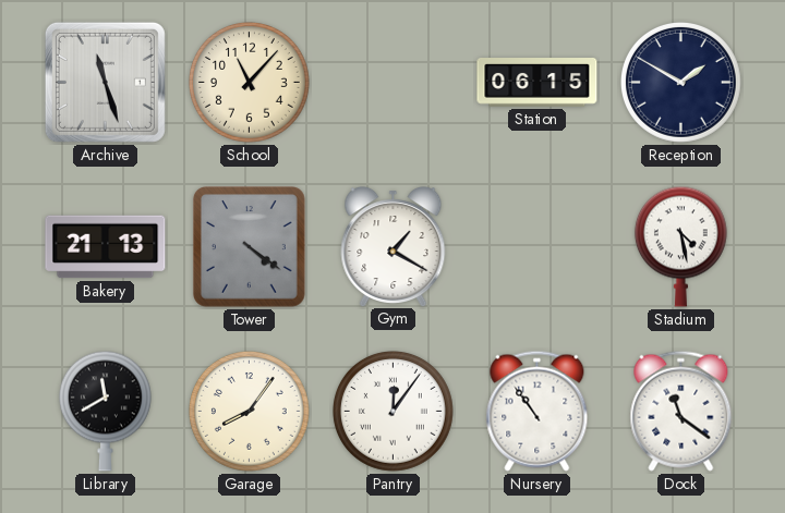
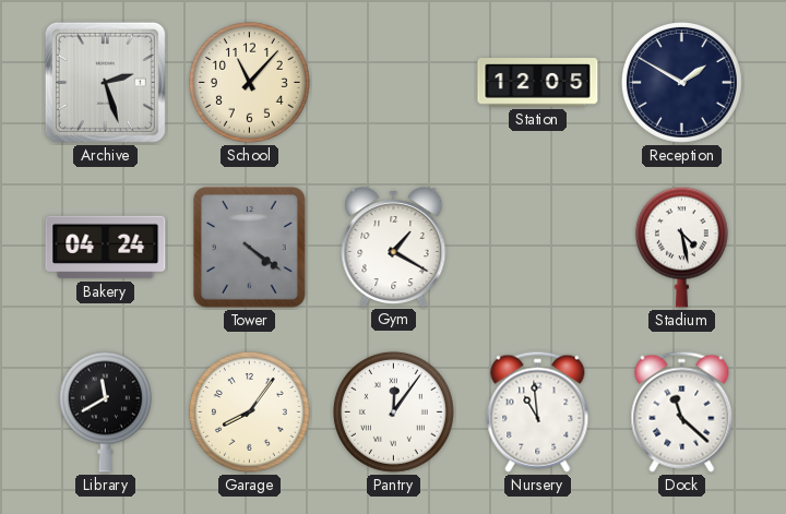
Archive: 11:27 -> 2:27 (105, 82)
Station: 06:15 -> 12:05 (538, 83)
Bakery: 21:13 -> 04:24 (106, 248)
Nursery: 10:54 -> 10:59 (538, 411)
Dock: 11:21 -> 11:22 (682, 411)
